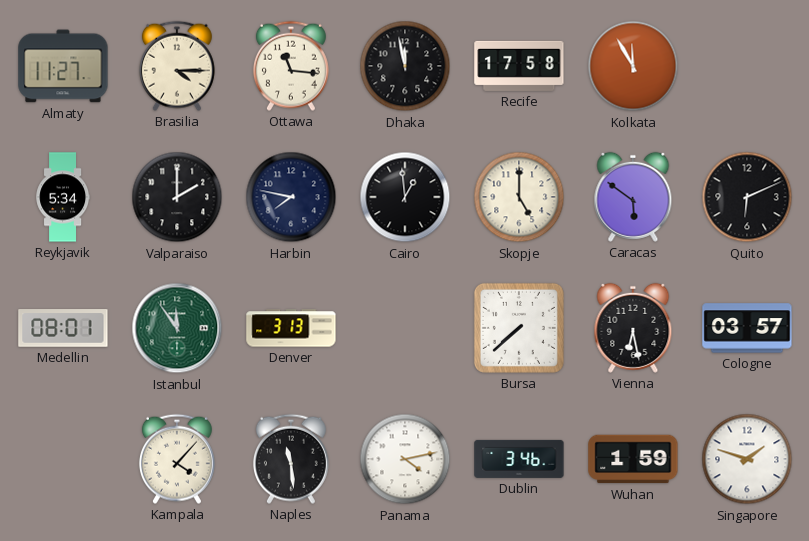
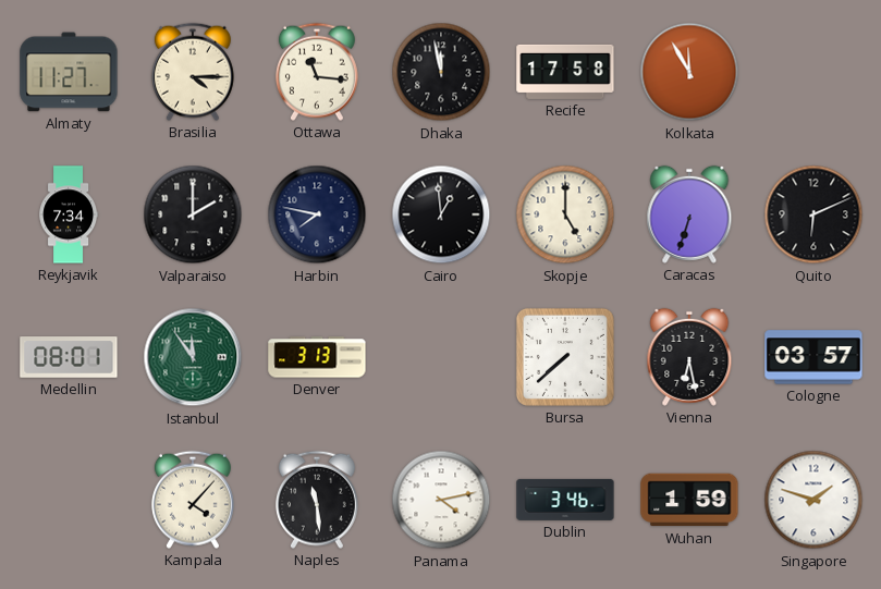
Reykjavik: 5:34 -> 7:34 (69, 214)
Caracas: 5:51 -> 6:33 (689, 214)
